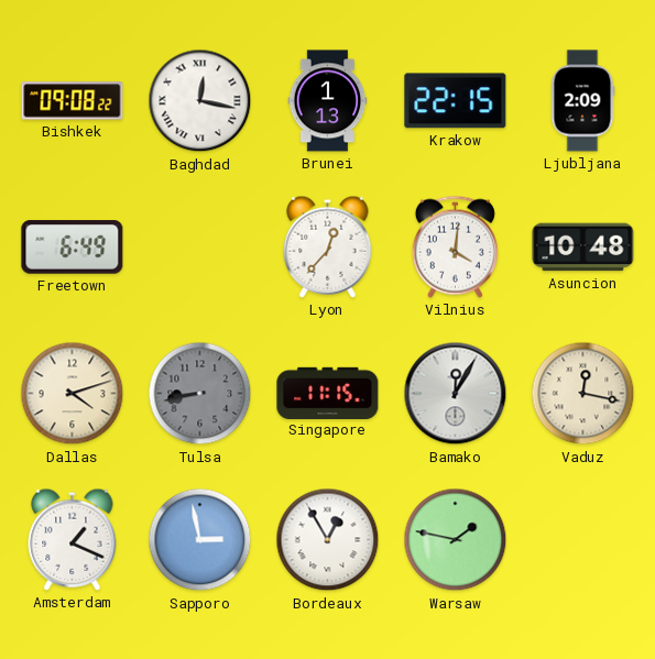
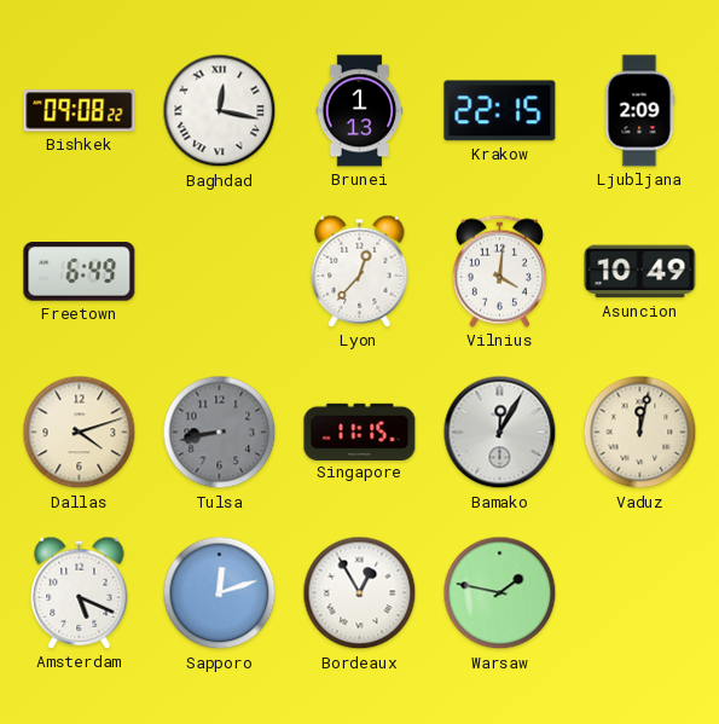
Asuncion: 10:48 -> 10:49 (640, 272)
Vaduz: 12:17 -> 12:02 (640, 433)
Amsterdam: 1:19 -> 5:19 (80, 592)
Sapporo: 2:58 -> 12:12 (220, 593)
